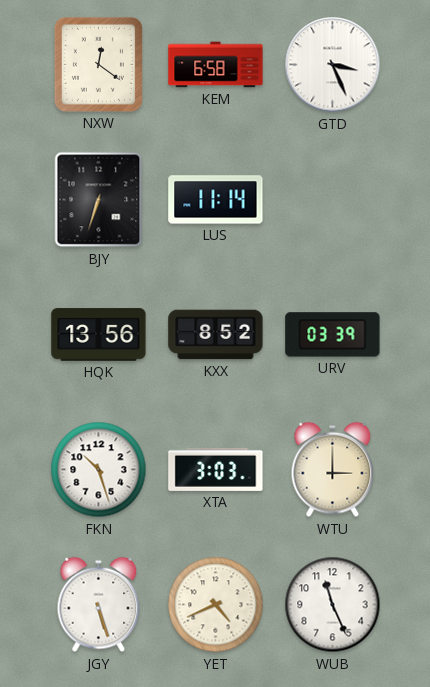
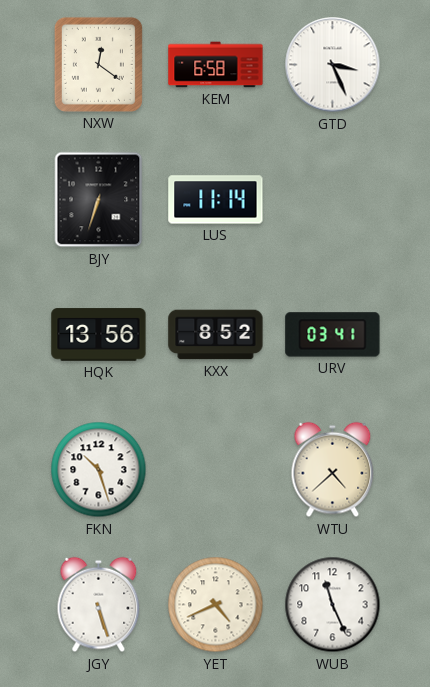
URV: 03:39 -> 03:41 (333, 335)
XTA: 3:03 -> none (216, 469)
WTU: 3:00 -> 4:38 (333, 470)
